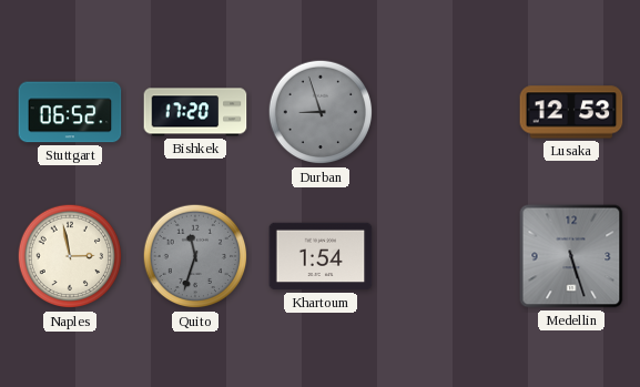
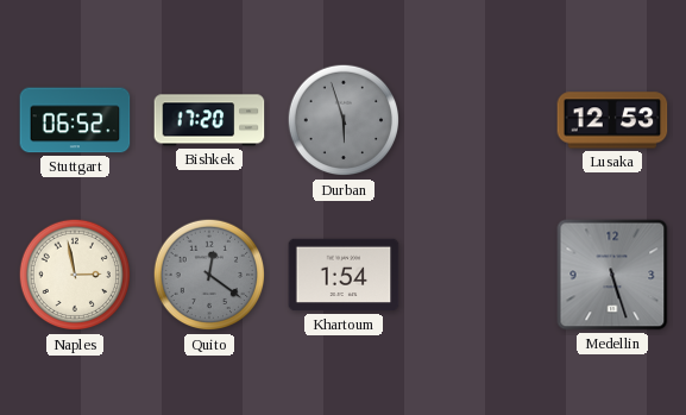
Durban: 8:57 -> 5:57 (344, 120)
Quito: 11:33 -> 12:21 (209, 275)
